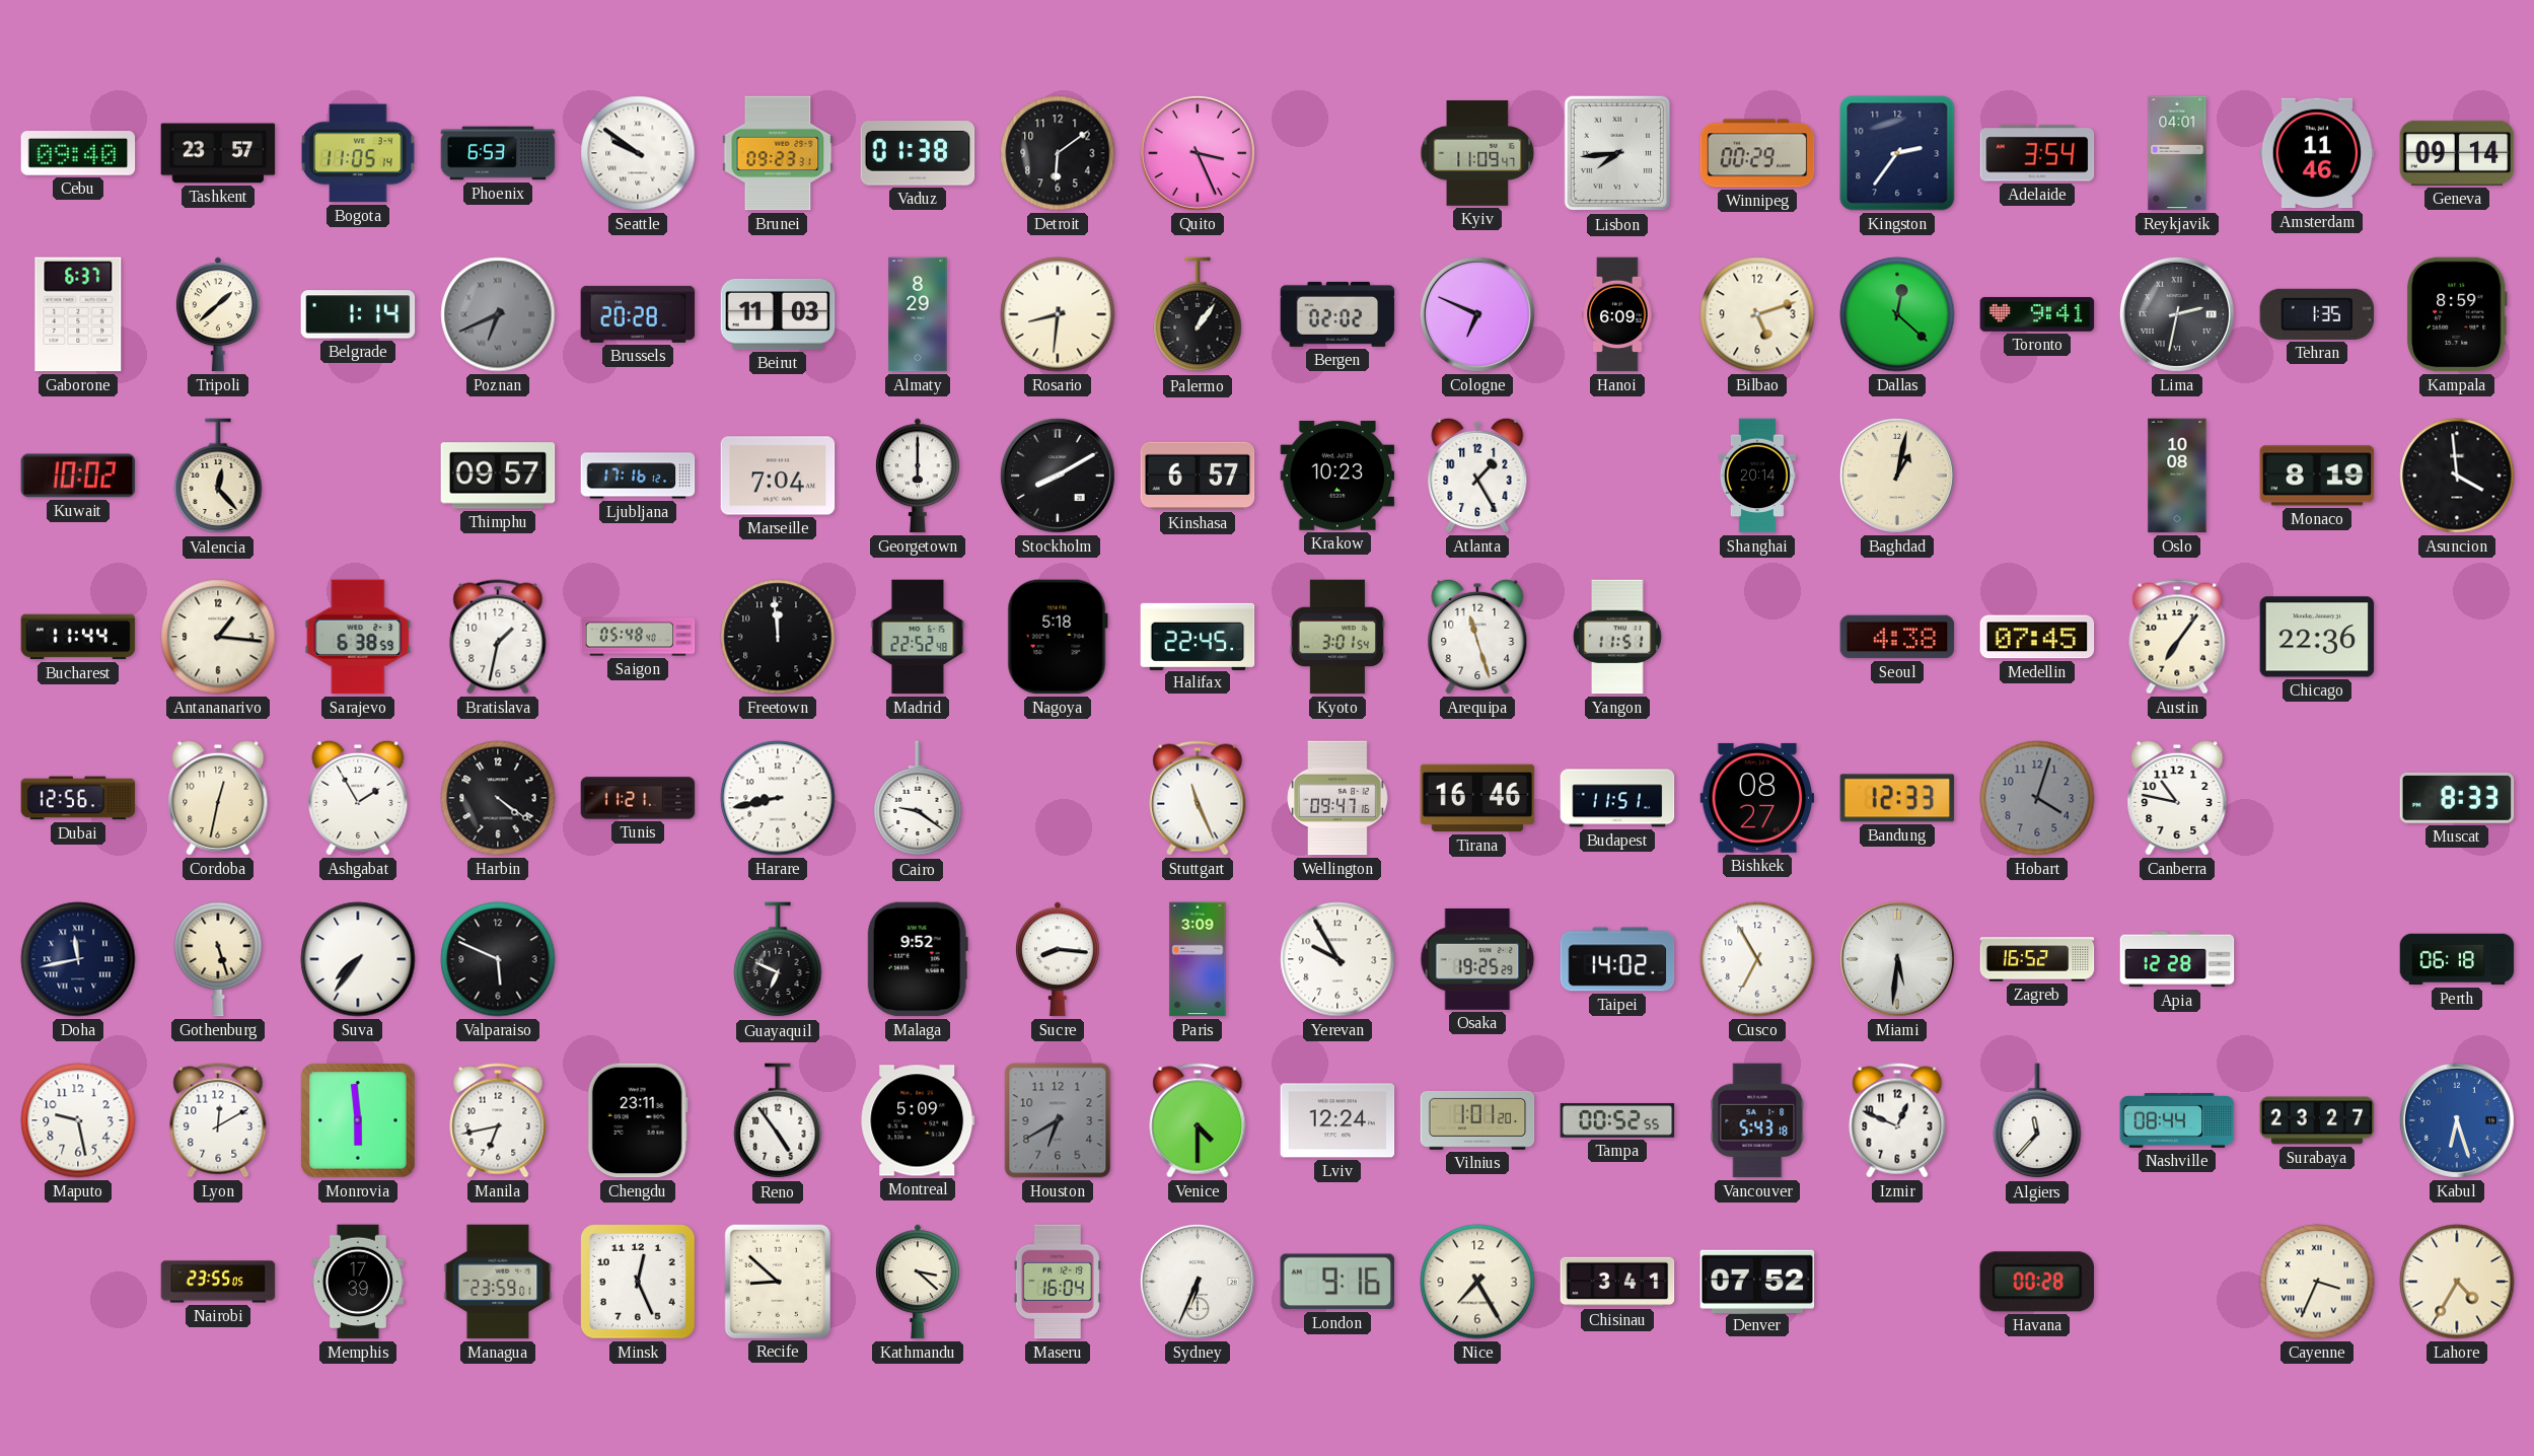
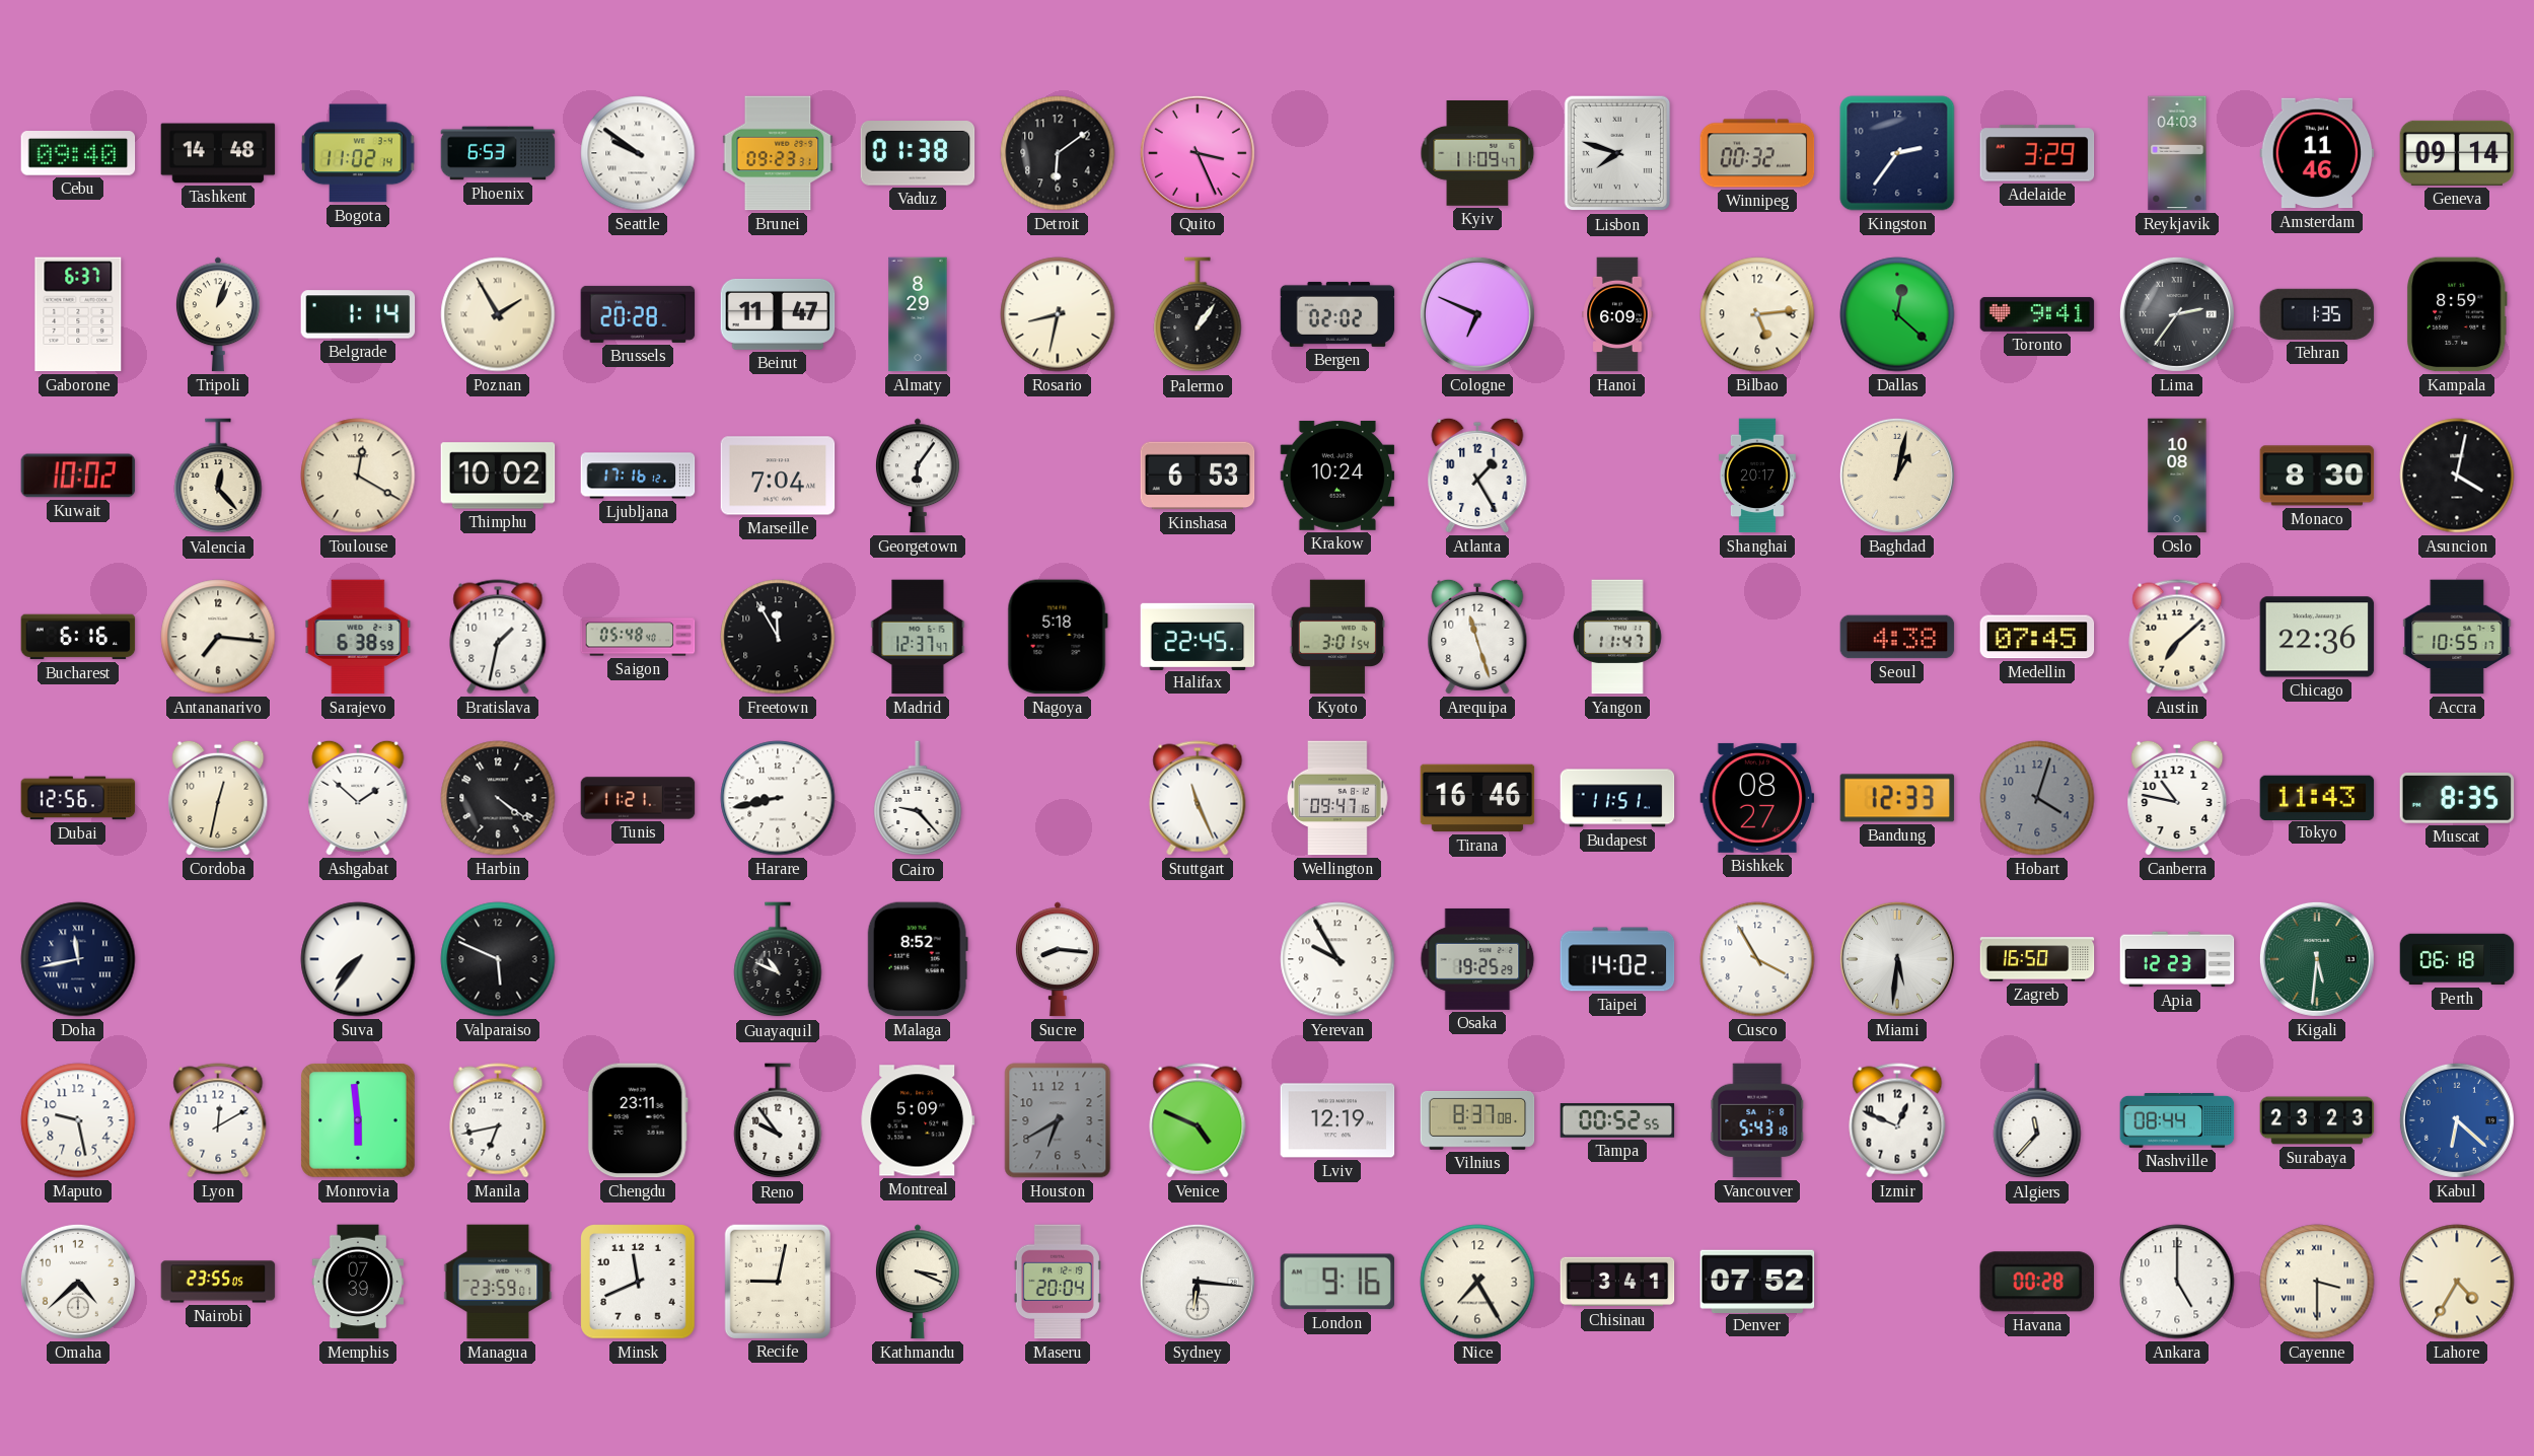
Tashkent: 23:57 -> 14:48 (218, 153)
Bogota: 11:05 -> 11:02 (358, 153)
Lisbon: 7:44 -> 7:48 (1617, 153)
Winnipeg: 00:29 -> 00:32 (1757, 153)
Adelaide: 3:54 -> 3:29 (2037, 153)
Reykjavik: 04:01 -> 04:03 (2177, 153)
Tripoli: 1:38 -> 1:03 (219, 314)
Poznan: 6:41 -> 1:55 (498, 314)
Poznan dial: grey -> cream (498, 314)
Beirut: 11:03 -> 11:47 (778, 314)
Rosario: 8:31 -> 8:32 (1058, 314)
Bilbao: 5:12 -> 5:14 (1757, 314)
Lima: 2:32 -> 2:36 (2177, 314)
Toulouse: none -> 12:20 (358, 476)
Thimphu: 09:57 -> 10:02 (498, 476)
Georgetown: 6:00 -> 6:06 (919, 476)
Stockholm: 8:10 -> none (1058, 476)
Kinshasa: 6:57 -> 6:53 (1198, 476)
Krakow: 10:23 -> 10:24 (1337, 476)
Shanghai: 20:14 -> 20:17 (1757, 476)
Monaco: 8:19 -> 8:30 (2317, 476)
Asuncion: 3:59 -> 4:02 (2457, 476)
Bucharest: 11:44 -> 6:16 (78, 637)
Antananarivo: 1:16 -> 7:16 (218, 637)
Freetown: 11:59 -> 11:55 (778, 637)
Madrid: 22:52 -> 12:37 (918, 637)
Yangon: 11:51 -> 11:47 (1618, 637)
Austin: 7:06 -> 7:08 (2177, 637)
Accra: none -> 10:55 (2457, 637)
Ashgabat: 1:55 -> 1:52 (358, 798)
Cairo: 9:21 -> 9:23 (918, 799)
Tokyo: none -> 11:43 (2317, 797)
Muscat: 8:33 -> 8:35 (2457, 798)
Gothenburg: 5:27 -> none (218, 959)
Guayaquil: 6:49 -> 10:49 (778, 960)
Malaga: 9:52 -> 8:52 (918, 959)
Paris: 3:09 -> none (1198, 959)
Cusco: 6:55 -> 3:55 (1757, 959)
Zagreb: 16:52 -> 16:50 (2037, 959)
Apia: 12:28 -> 12:23 (2177, 959)
Kigali: none -> 5:31 (2317, 959)
Reno: 4:54 -> 9:54 (778, 1121)
Venice: 4:30 -> 4:49 (1198, 1120)
Lviv: 12:24 -> 12:19 (1337, 1120)
Vilnius: 1:01 -> 8:37 (1477, 1120)
Surabaya: 23:27 -> 23:23 (2317, 1120)
Kabul: 6:27 -> 6:22 (2457, 1120)
Omaha: none -> 4:38 (78, 1282)
Memphis: 17:39 -> 07:39 (357, 1282)
Minsk: 12:26 -> 11:41 (638, 1282)
Recife: 8:52 -> 9:02 (777, 1281)
Kathmandu: 3:22 -> 3:19 (919, 1282)
Maseru: 16:04 -> 20:04 (1058, 1282)
Sydney: 6:34 -> 6:16 (1198, 1282)
Ankara: none -> 5:00 (2177, 1282)
Cayenne: 3:34 -> 3:30 (2317, 1282)
